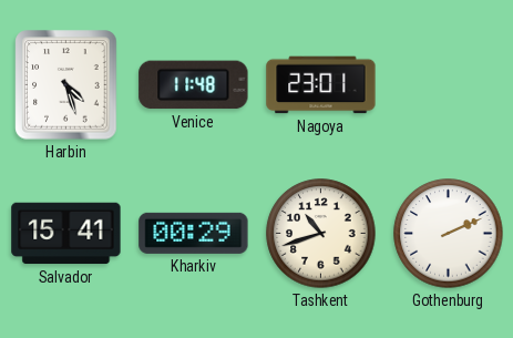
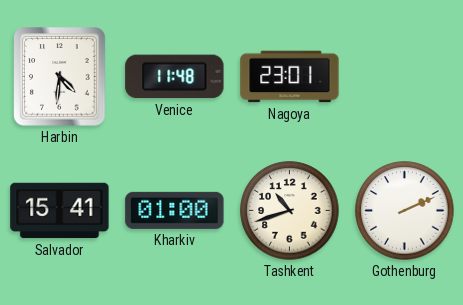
Harbin: 4:27 -> 4:31 (60, 77)
Kharkiv: 00:29 -> 01:00 (175, 210)
